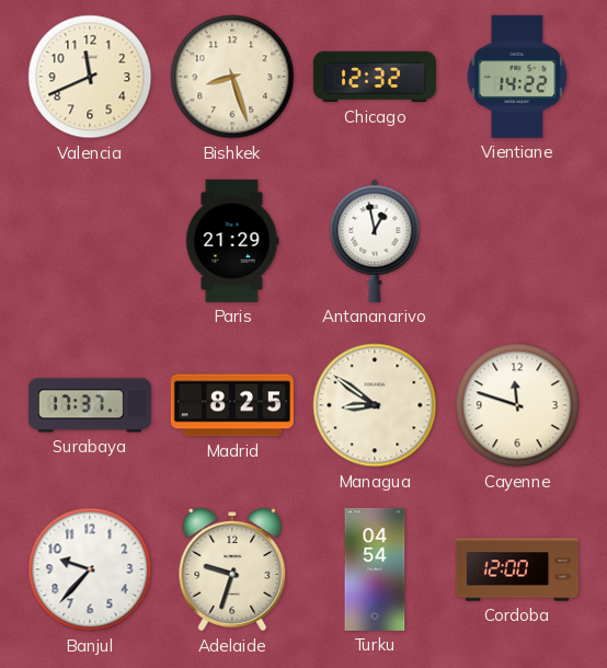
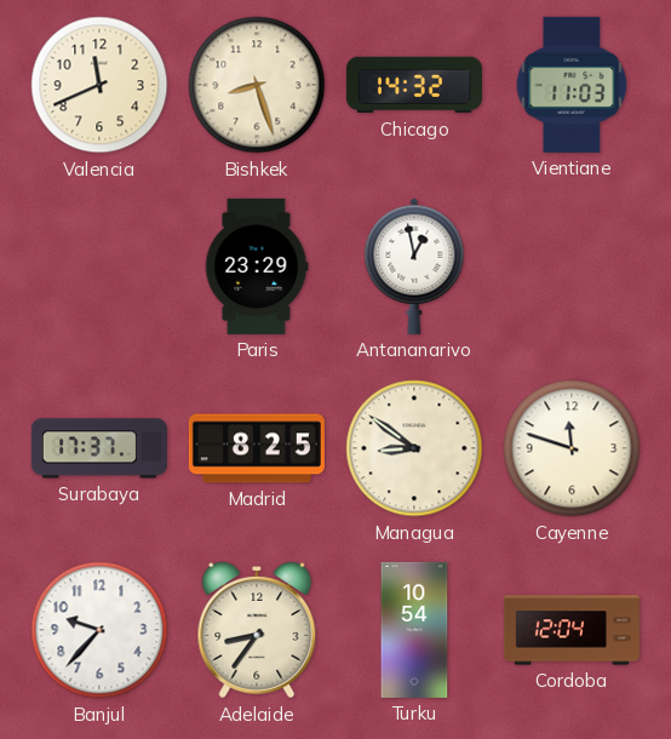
Chicago: 12:32 -> 14:32 (414, 85)
Vientiane: 14:22 -> 11:03 (572, 85)
Paris: 21:29 -> 23:29 (257, 267)
Adelaide: 9:33 -> 8:36 (257, 630)
Turku: 04:54 -> 10:54 (414, 630)
Cordoba: 12:00 -> 12:04 (572, 630)
